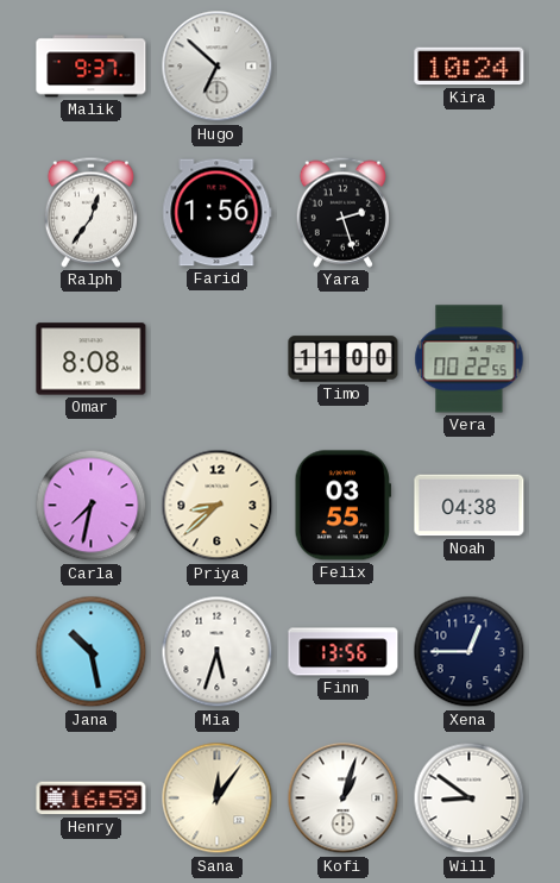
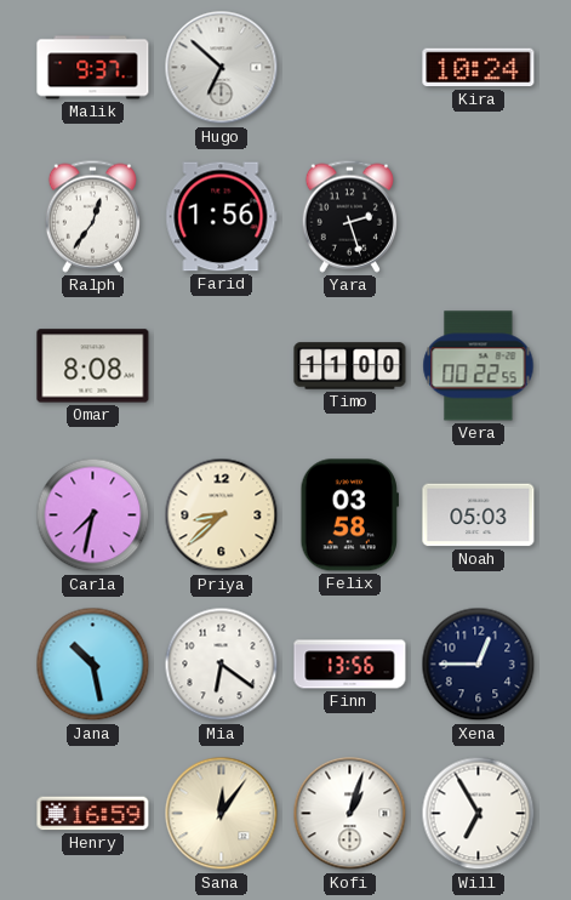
Felix: 03:55 -> 03:58 (349, 515)
Noah: 04:38 -> 05:03 (479, 515)
Mia: 5:33 -> 6:21 (222, 665)
Will: 8:51 -> 6:55 (479, 814)
